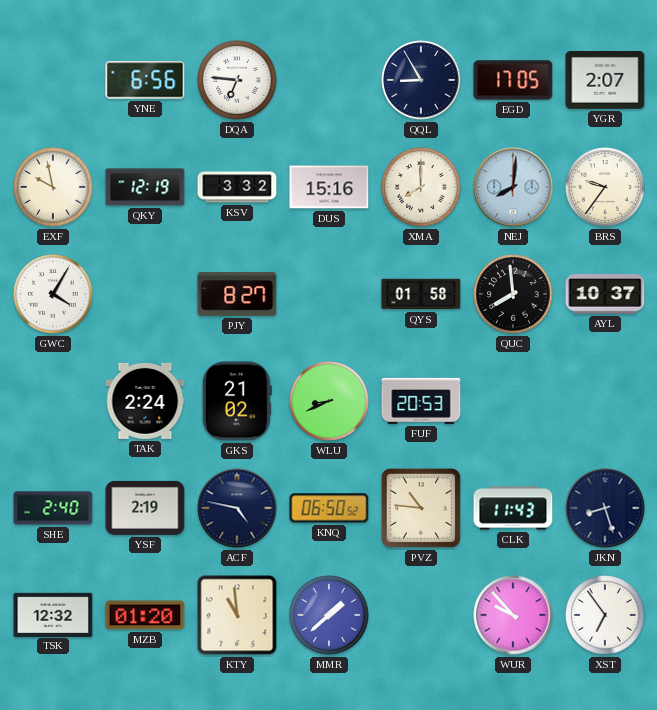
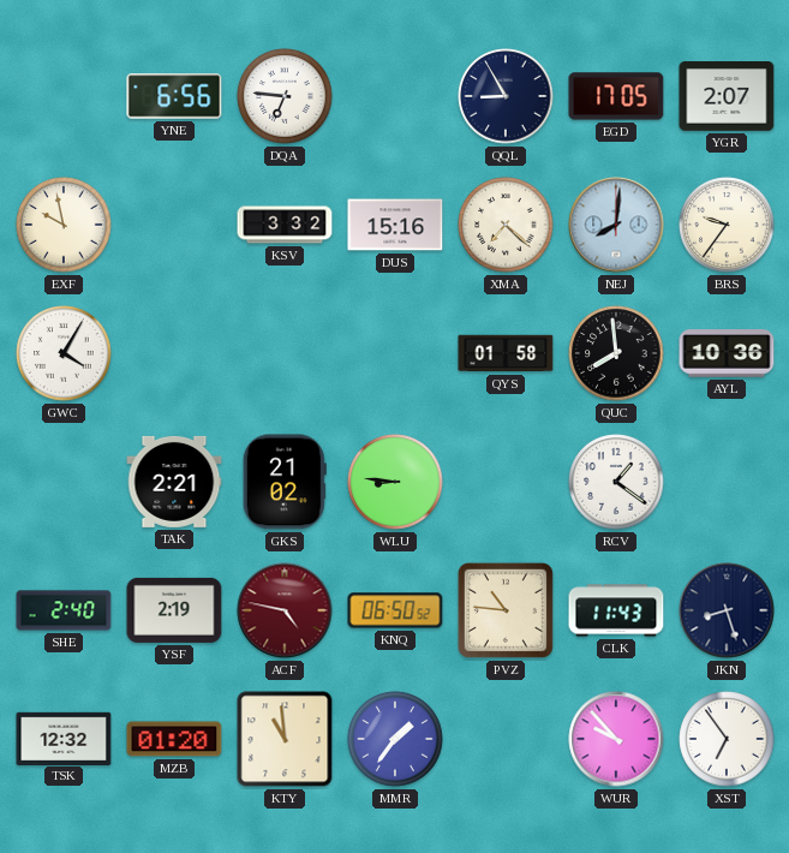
QKY: 12:19 -> none (145, 187)
XMA: 8:00 -> 7:22 (506, 225)
PJY: 8:27 -> none (237, 295)
AYL: 10:37 -> 10:36 (727, 353)
TAK: 2:24 -> 2:21 (174, 482)
WLU: 8:41 -> 8:46 (395, 482)
FUF: 20:53 -> none (421, 401)
RCV: none -> 1:21 (616, 482)
ACF dial: navy -> burgundy (285, 610)
MMR: 1:38 -> 1:36 (395, 739)
